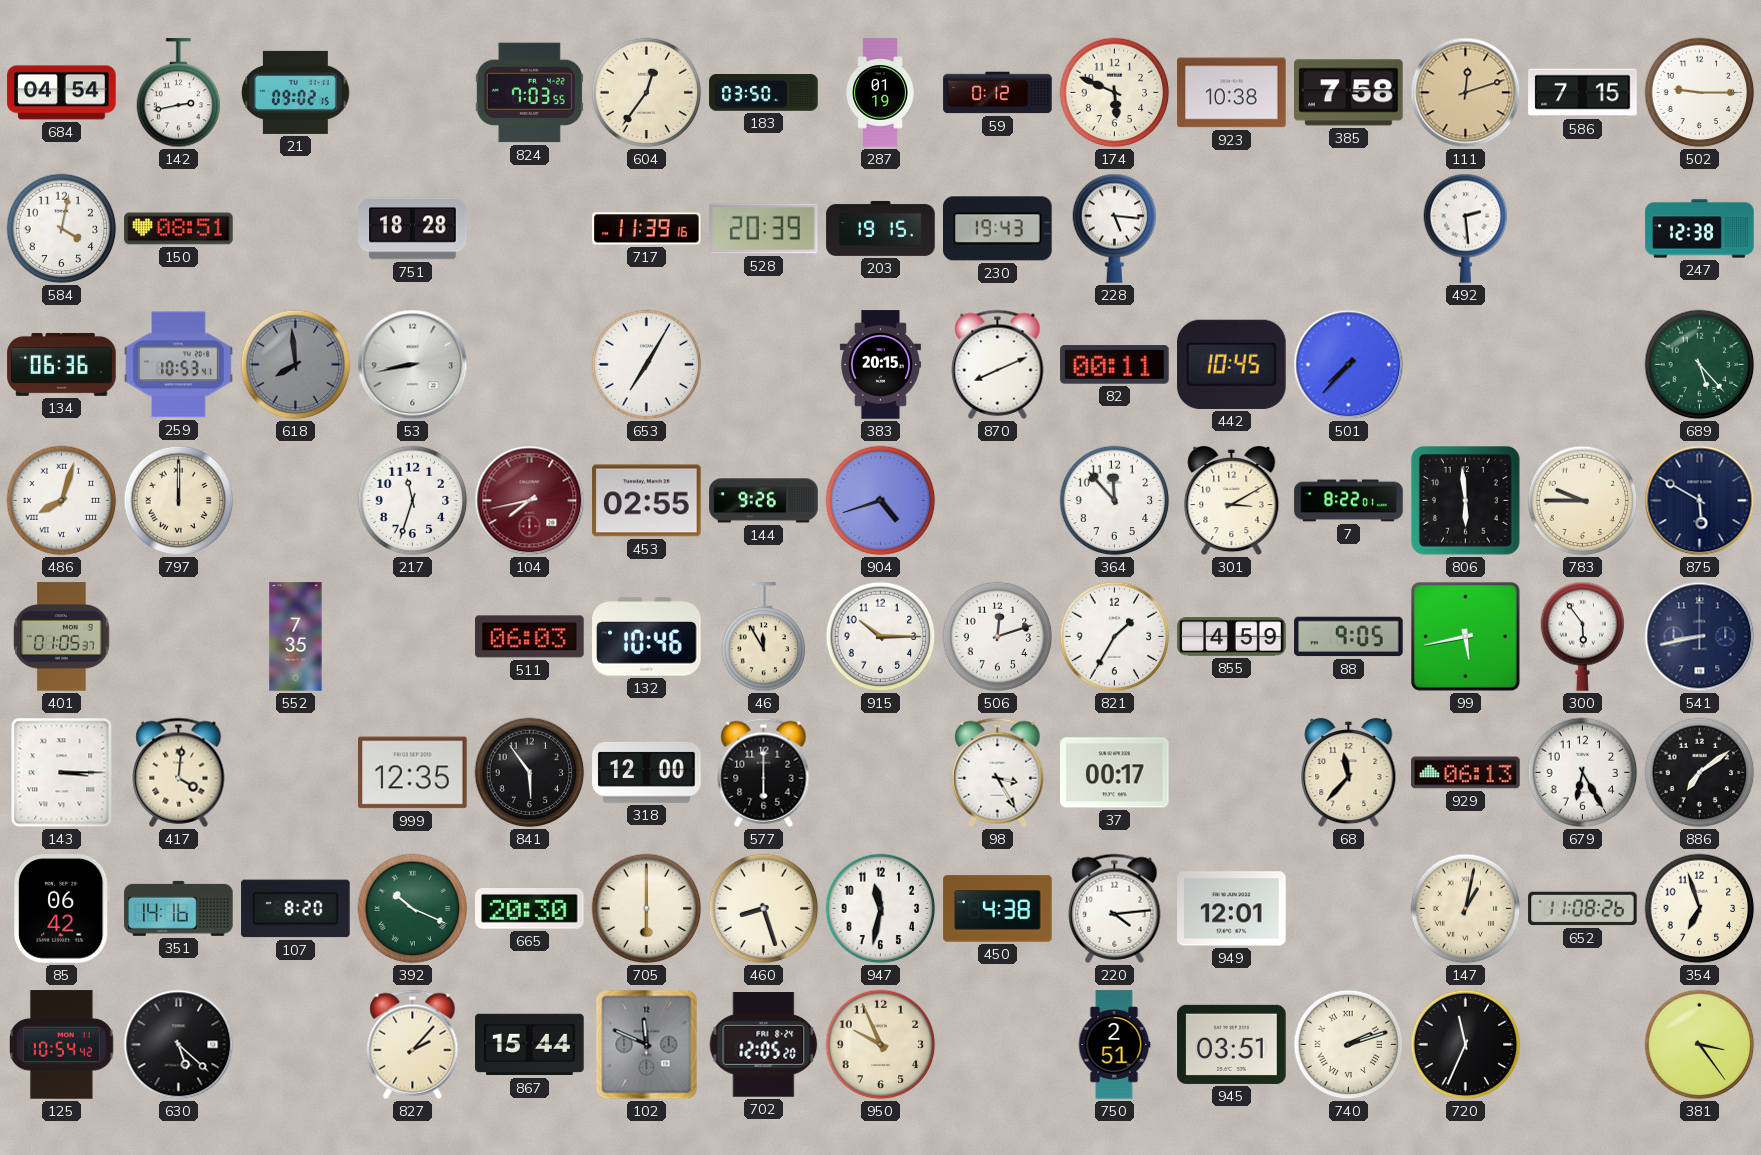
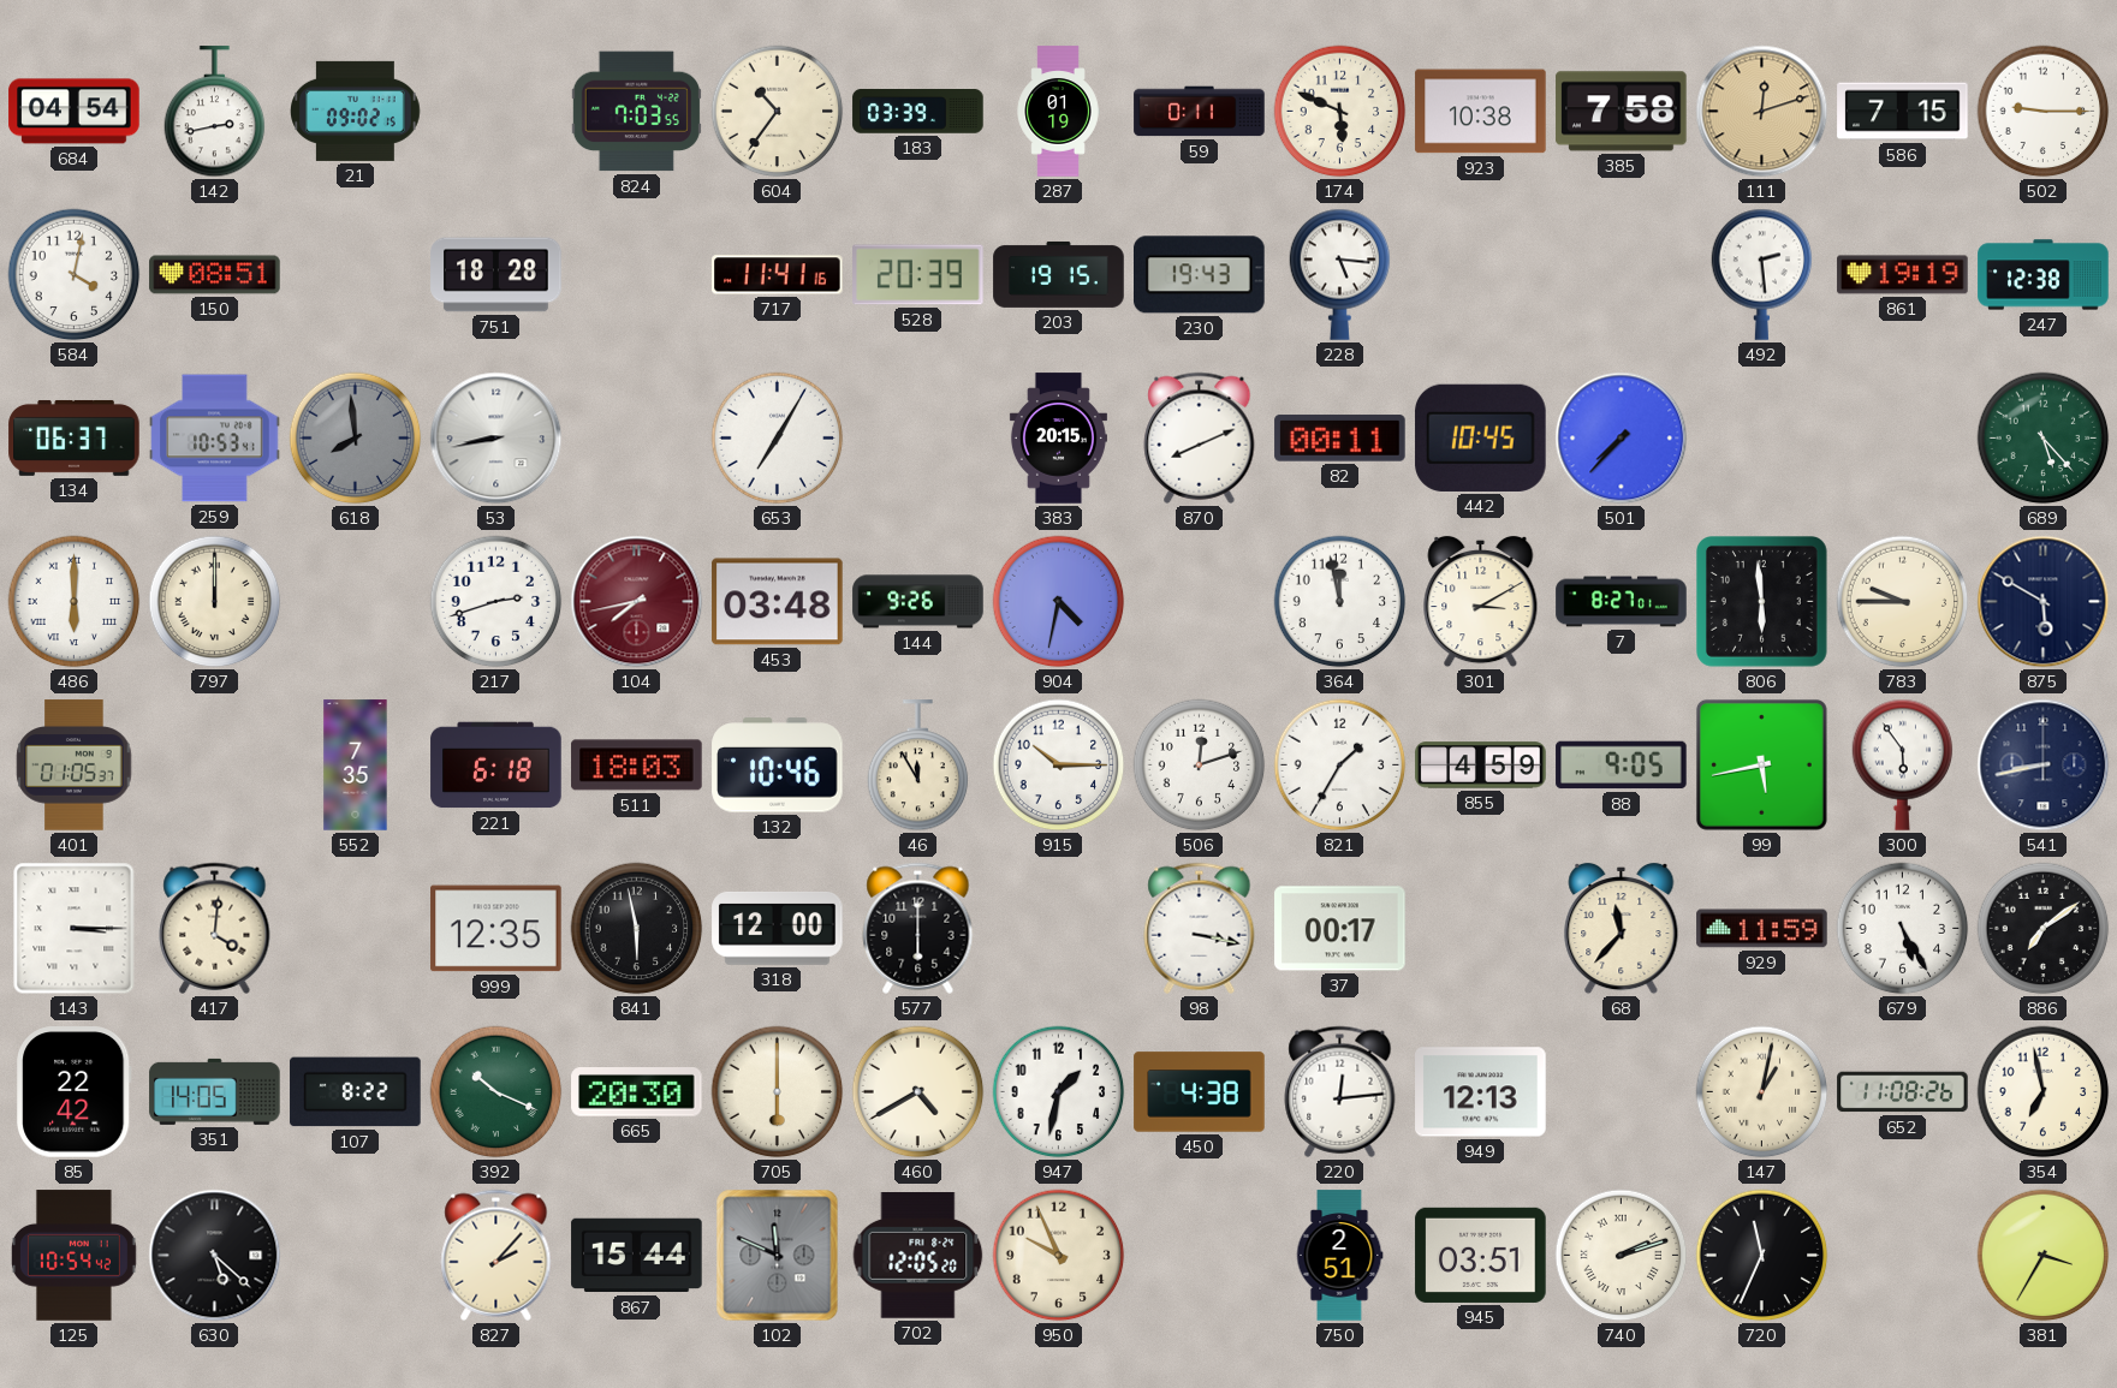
604: 12:36 -> 10:36 (778, 112)
183: 03:50 -> 03:39 (918, 112)
59: 0:12 -> 0:11 (1200, 112)
717: 11:39 -> 11:41 (778, 275)
861: none -> 19:19 (1903, 275)
134: 06:36 -> 06:37 (75, 437)
486: 8:03 -> 6:00 (75, 602)
217: 11:33 -> 2:42 (496, 602)
453: 02:55 -> 03:48 (778, 602)
904: 4:42 -> 4:32 (1059, 602)
364: 11:53 -> 11:58 (1340, 602)
7: 8:22 -> 8:27 (1622, 602)
221: none -> 6:18 (496, 766)
511: 06:03 -> 18:03 (637, 766)
841: 5:54 -> 5:58 (637, 929)
98: 3:25 -> 3:17 (1200, 928)
929: 06:13 -> 11:59 (1762, 929)
679: 6:25 -> 5:25 (1903, 929)
85: 06:42 -> 22:42 (75, 1092)
351: 14:16 -> 14:05 (215, 1091)
107: 8:20 -> 8:22 (356, 1092)
460: 8:27 -> 4:40 (918, 1092)
947: 11:32 -> 1:32 (1059, 1092)
220: 4:14 -> 12:14 (1340, 1091)
949: 12:01 -> 12:13 (1481, 1092)
354: 6:57 -> 6:58 (2044, 1092)
381: 3:24 -> 3:35 (2044, 1256)
